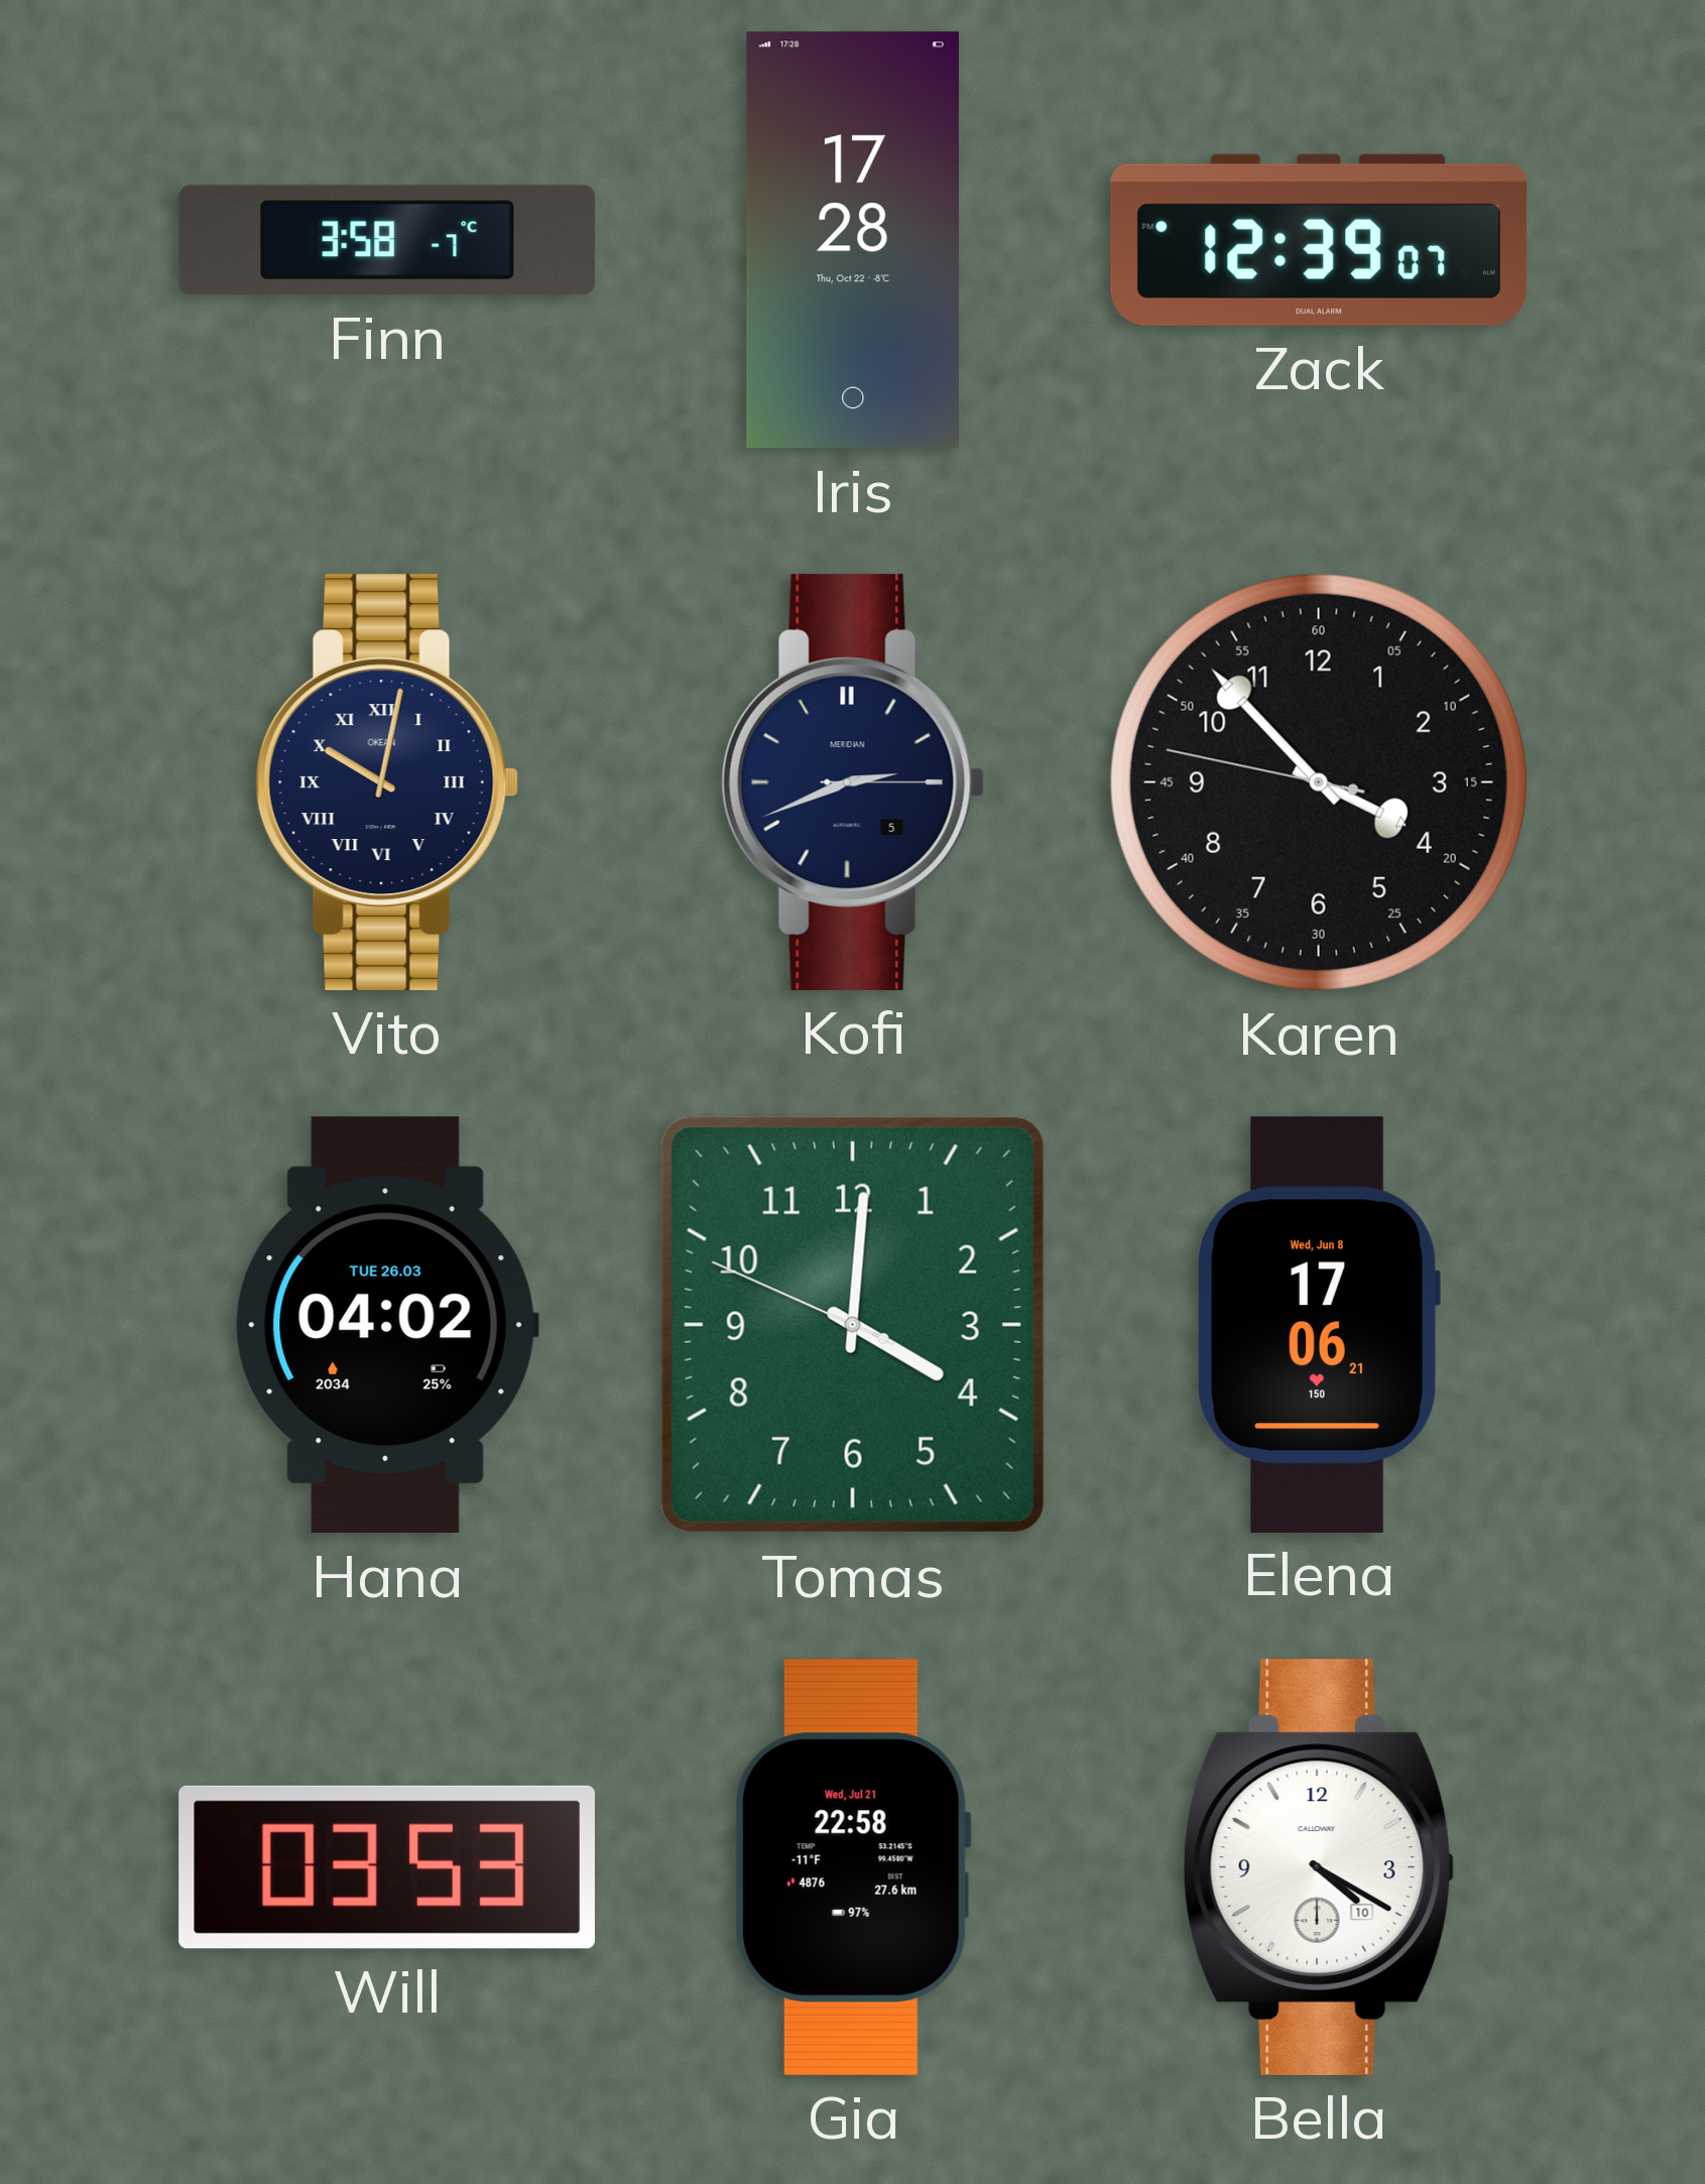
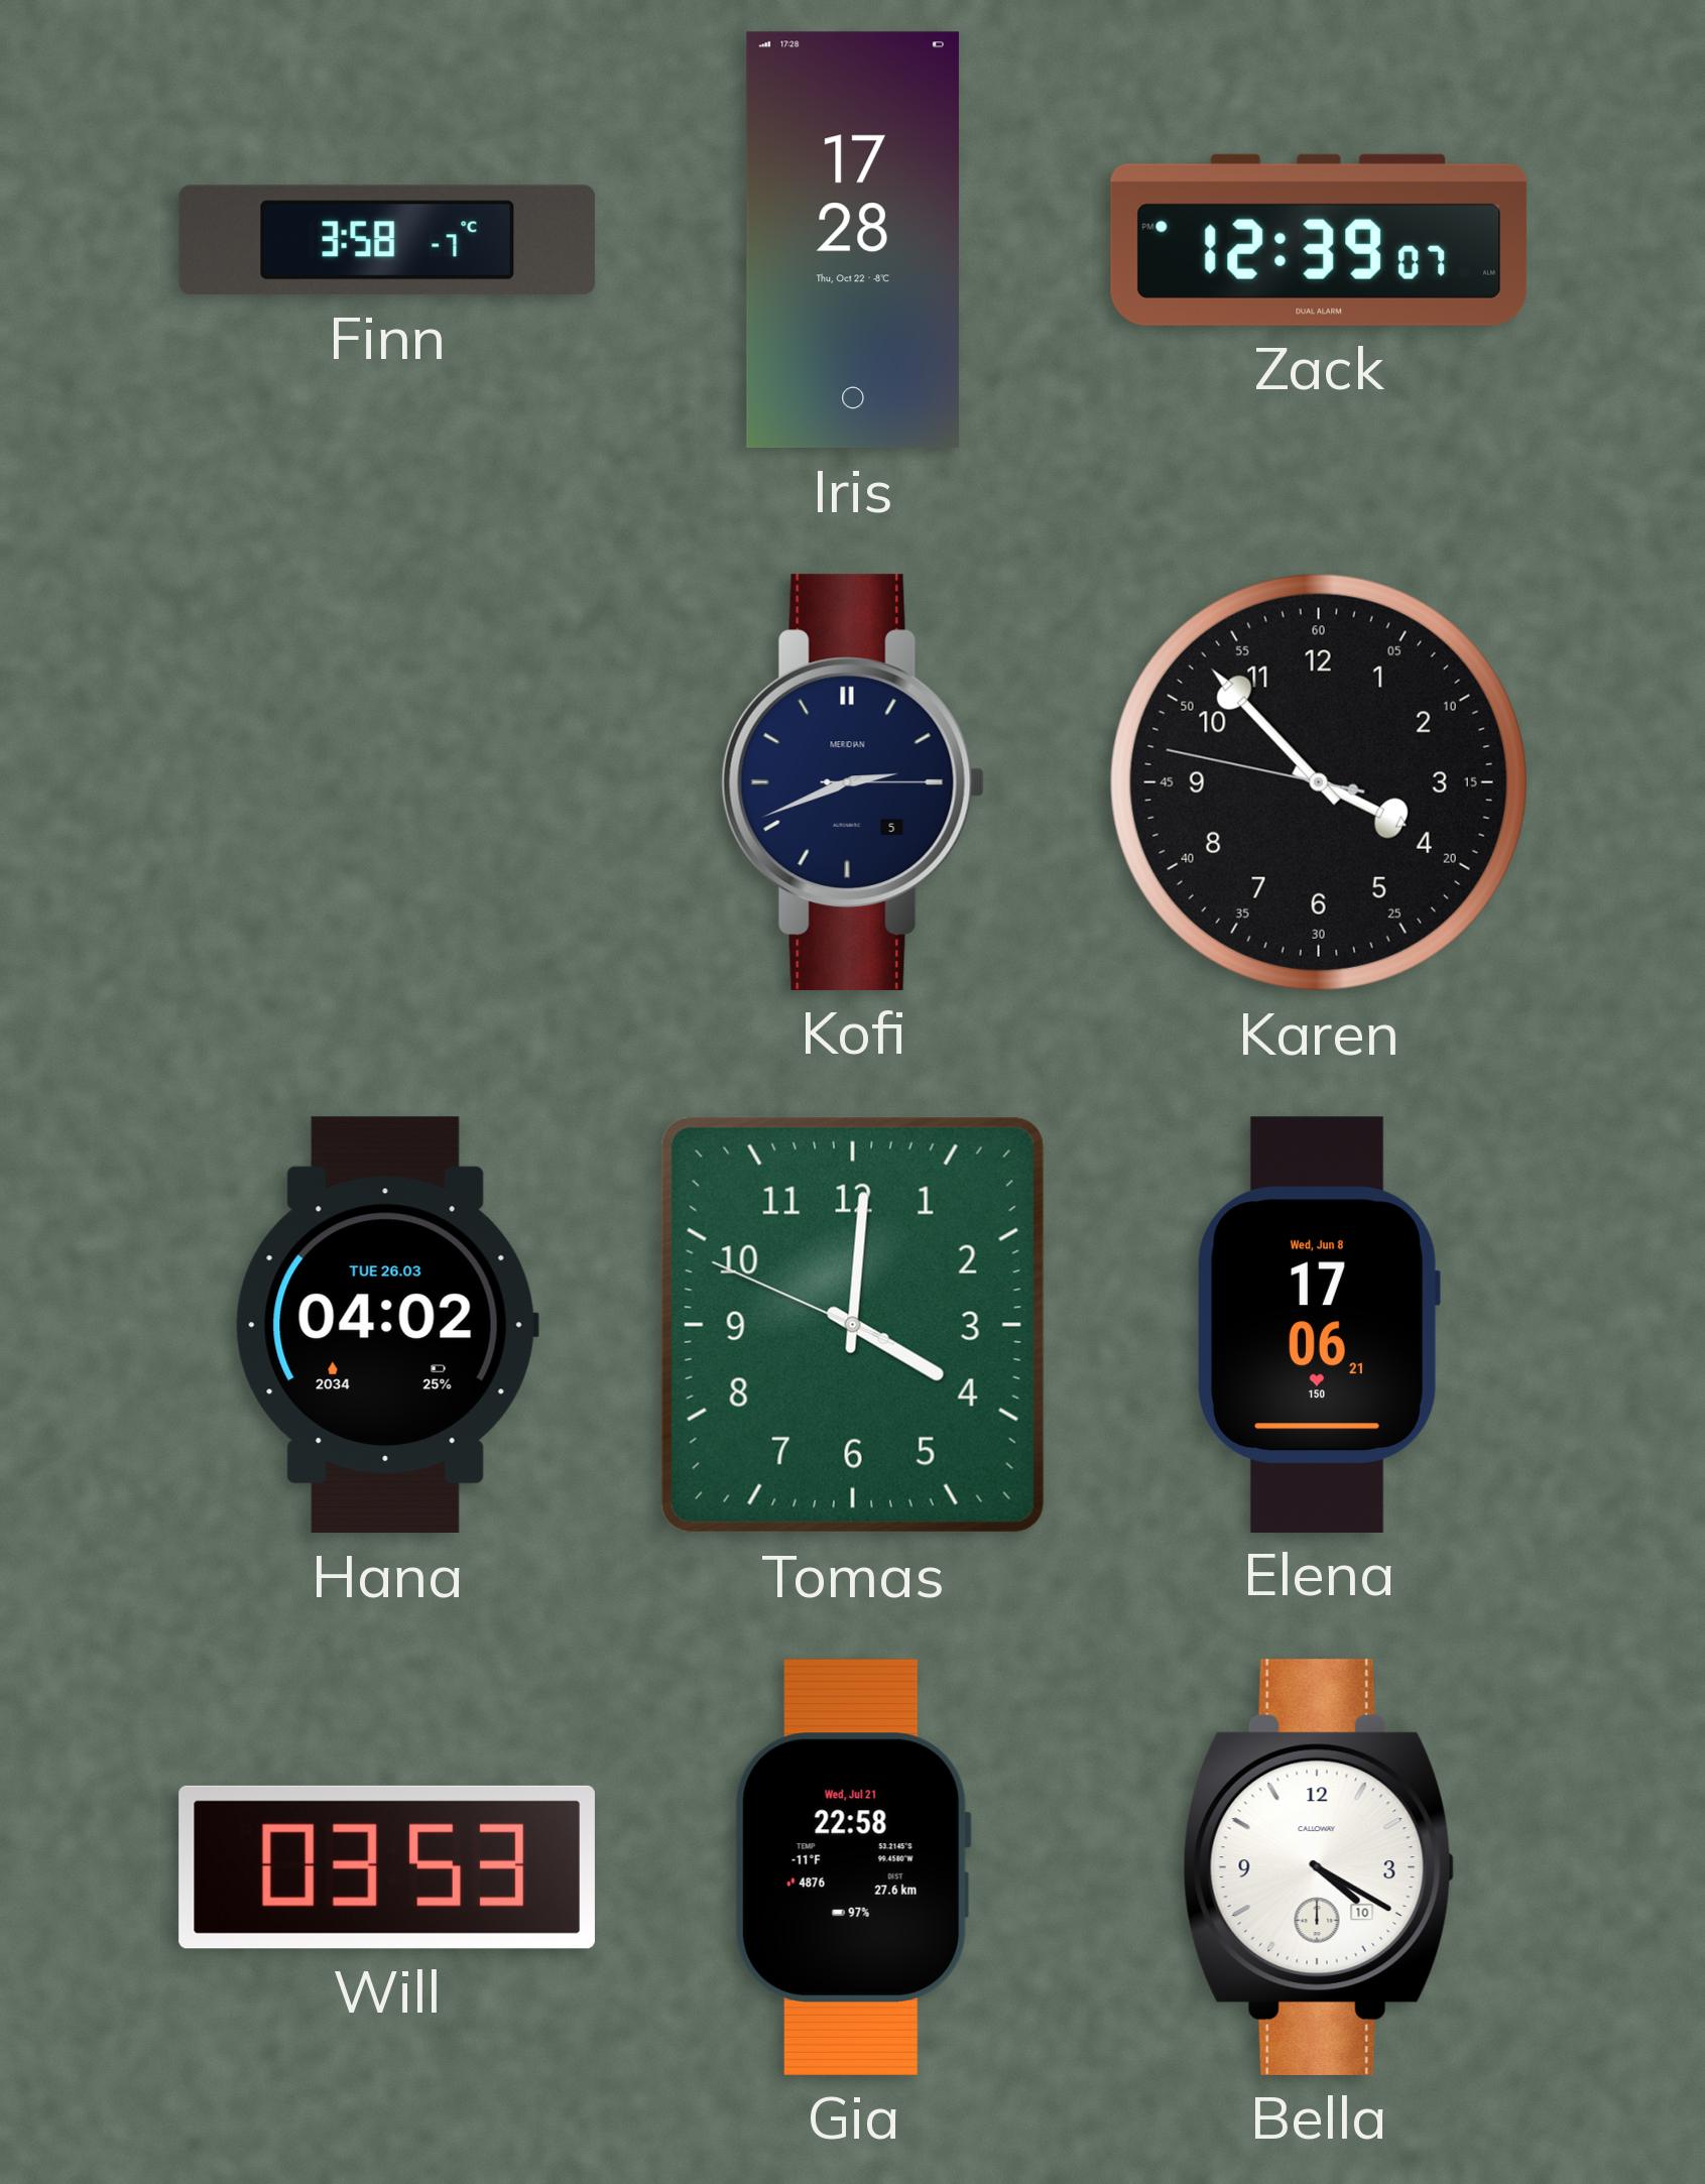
Vito: 10:02 -> none (387, 782)
